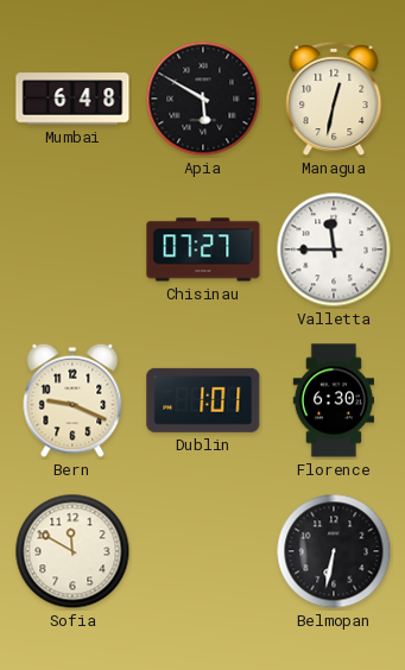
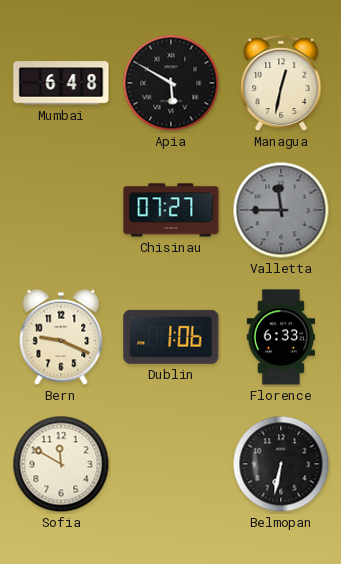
Valletta dial: white -> grey (281, 210)
Dublin: 1:01 -> 1:06 (171, 337)
Florence: 6:30 -> 6:33 (280, 337)
